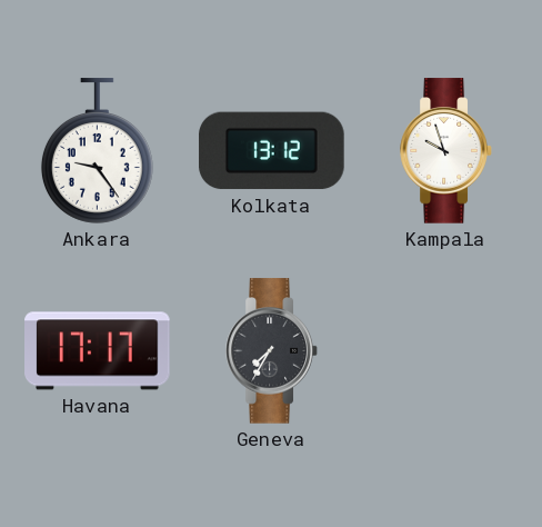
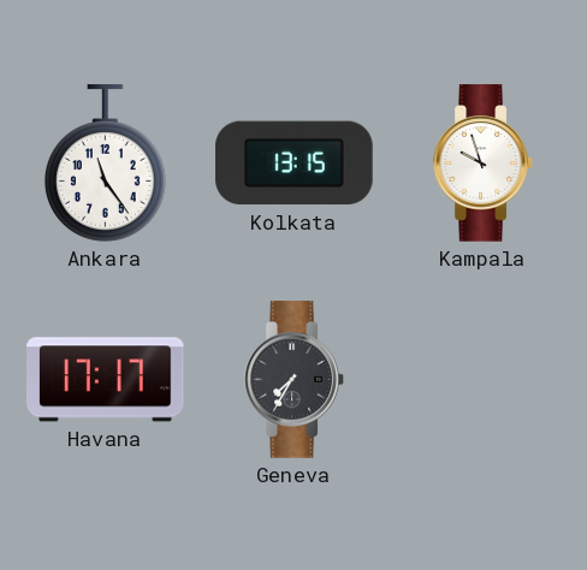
Ankara: 9:24 -> 11:24 (105, 164)
Kolkata: 13:12 -> 13:15 (295, 164)
